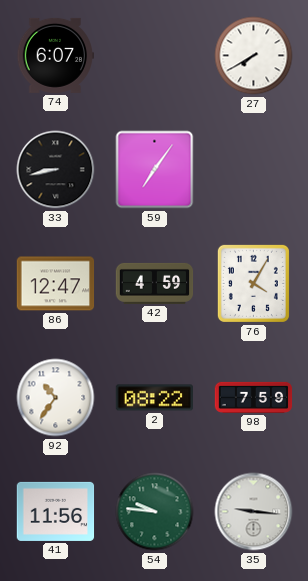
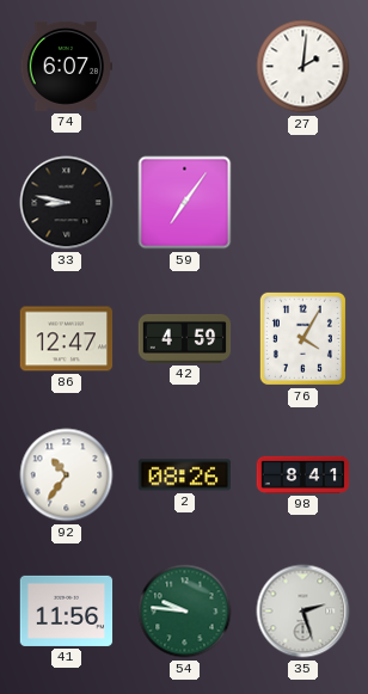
27: 7:40 -> 2:01 (303, 67)
33: 8:43 -> 8:47 (67, 203)
2: 08:22 -> 08:26 (184, 475)
98: 7:59 -> 8:41 (303, 474)
35: 9:16 -> 2:27 (303, 612)
